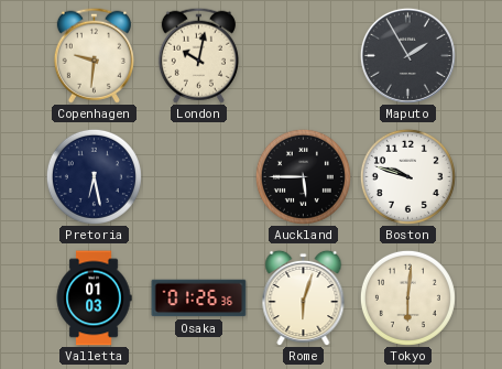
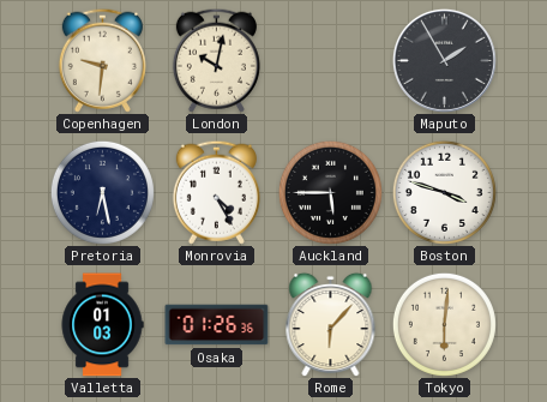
Monrovia: none -> 4:25 (216, 192)
Boston: 9:48 -> 3:48 (444, 192)
Rome: 6:03 -> 6:07 (331, 324)
